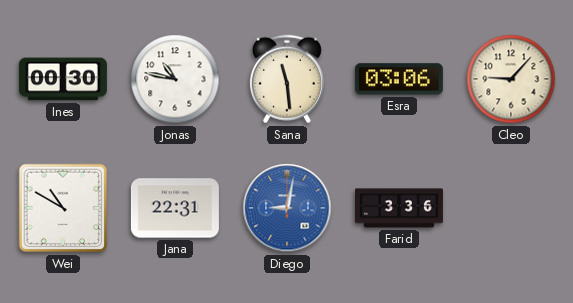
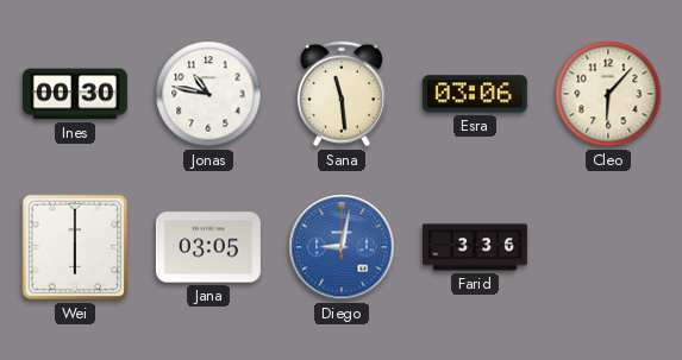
Cleo: 9:07 -> 6:07 (608, 94)
Wei: 10:50 -> 6:00 (75, 247)
Jana: 22:31 -> 03:05 (208, 247)
